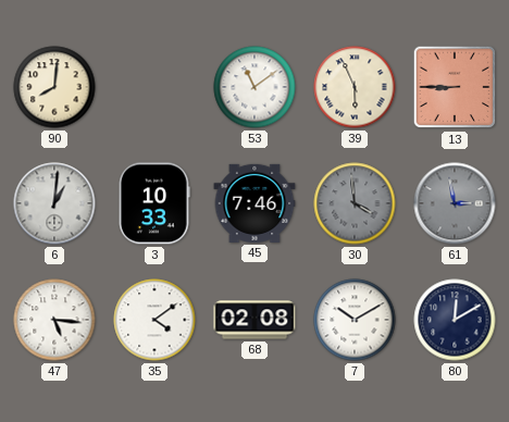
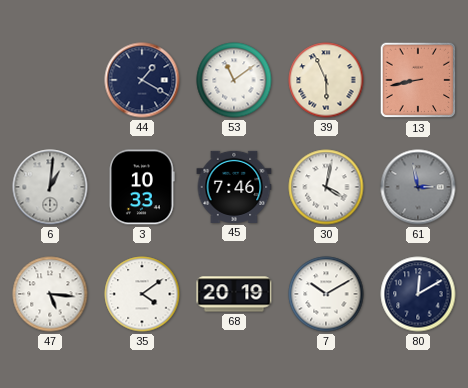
90: 8:01 -> none (54, 87)
44: none -> 1:20 (142, 80)
13: 8:45 -> 8:43 (418, 80)
30: 3:59 -> 4:02 (326, 187)
30 dial: grey -> white (326, 187)
68: 02:08 -> 20:19 (234, 294)
